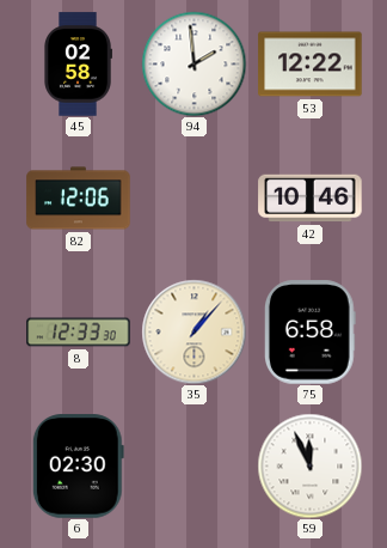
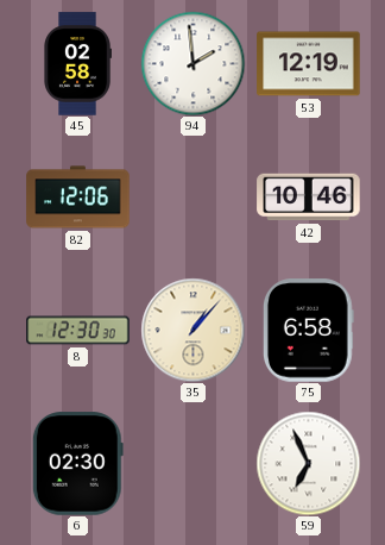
53: 12:22 -> 12:19 (309, 64)
8: 12:33 -> 12:30 (78, 331)
59: 11:56 -> 6:56 (308, 463)
